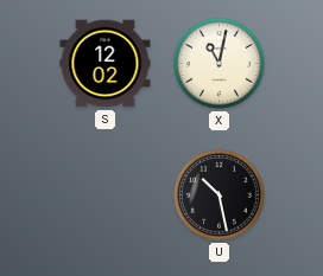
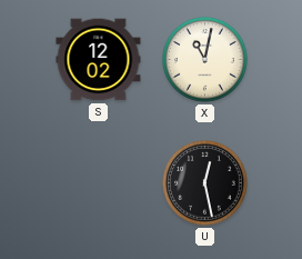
U: 10:28 -> 12:28 (205, 183)
